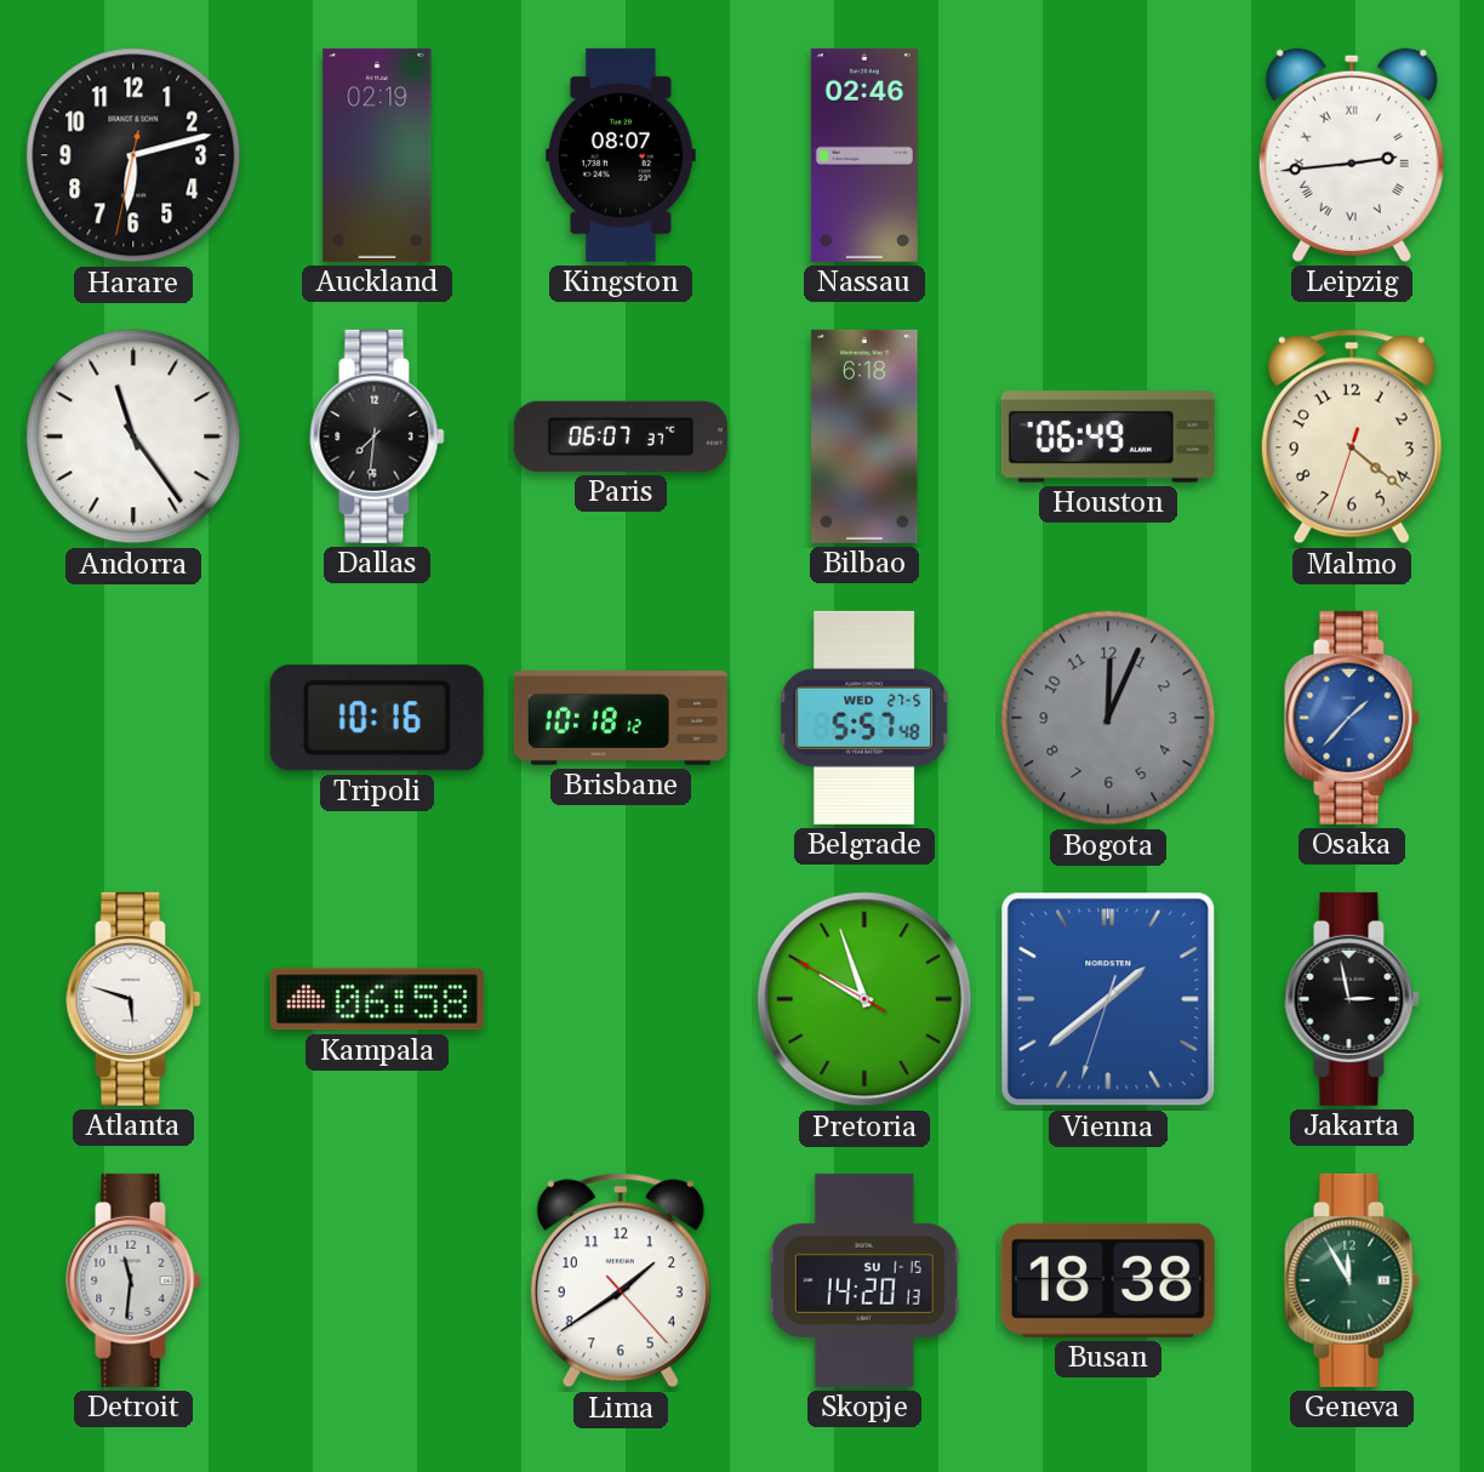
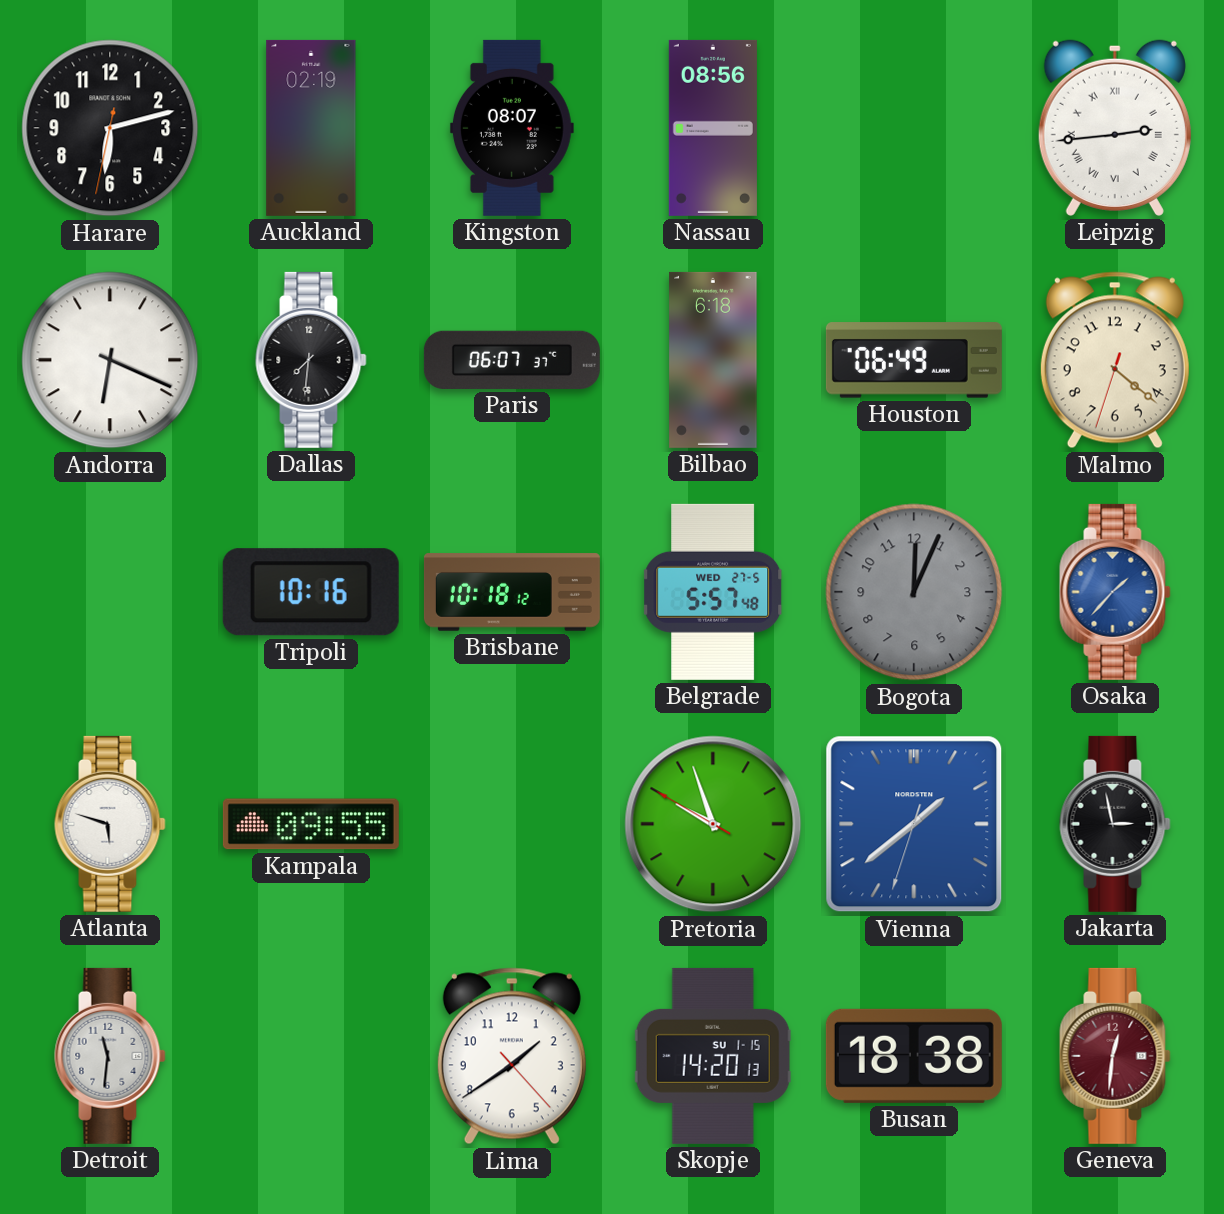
Nassau: 02:46 -> 08:56 (713, 128)
Andorra: 11:24 -> 6:19 (110, 360)
Kampala: 06:58 -> 09:55 (311, 824)
Geneva: 11:55 -> 12:31 (1115, 1056)
Geneva dial: green -> burgundy (1115, 1056)
